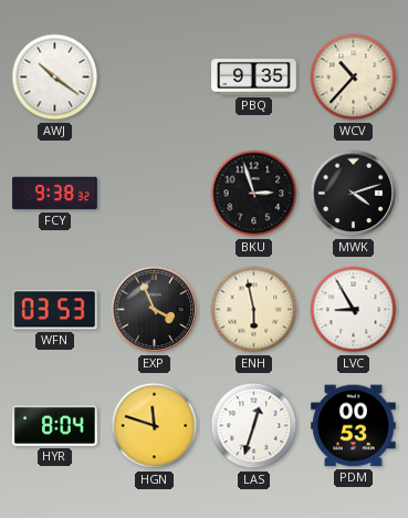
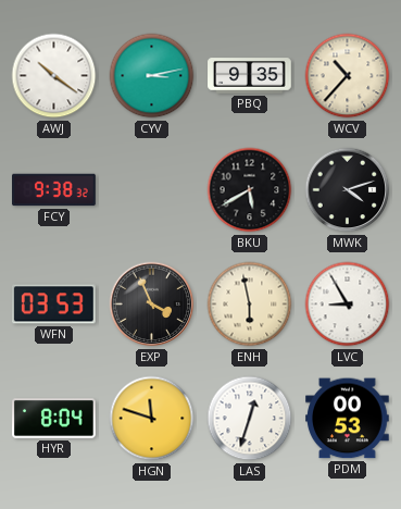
CYV: none -> 3:13 (152, 76)
BKU: 2:57 -> 5:40 (250, 190)
